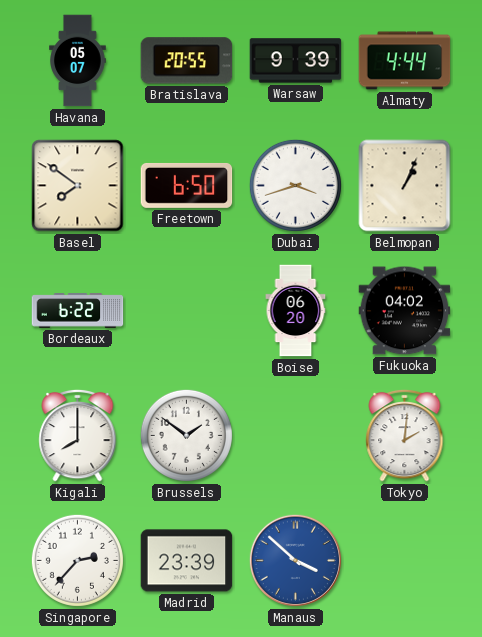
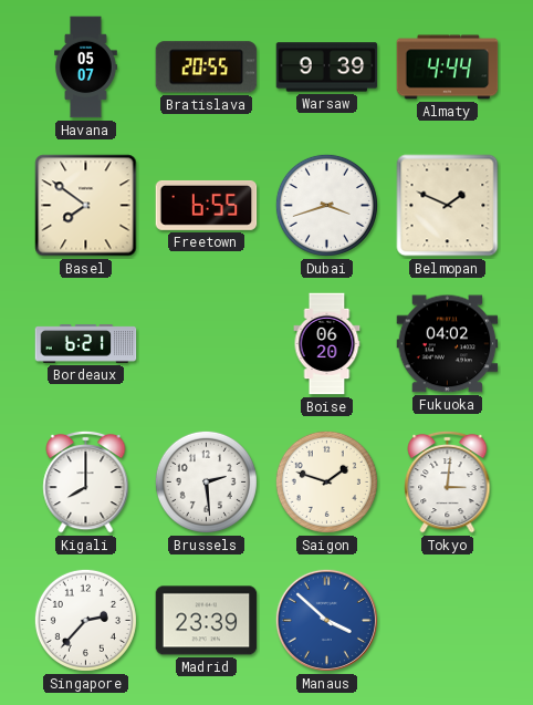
Freetown: 6:50 -> 6:55 (207, 205)
Belmopan: 1:04 -> 1:49 (448, 206)
Bordeaux: 6:22 -> 6:21 (86, 344)
Brussels: 1:51 -> 2:29 (206, 481)
Saigon: none -> 1:48 (326, 481)
Tokyo: 2:01 -> 3:01 (448, 481)
